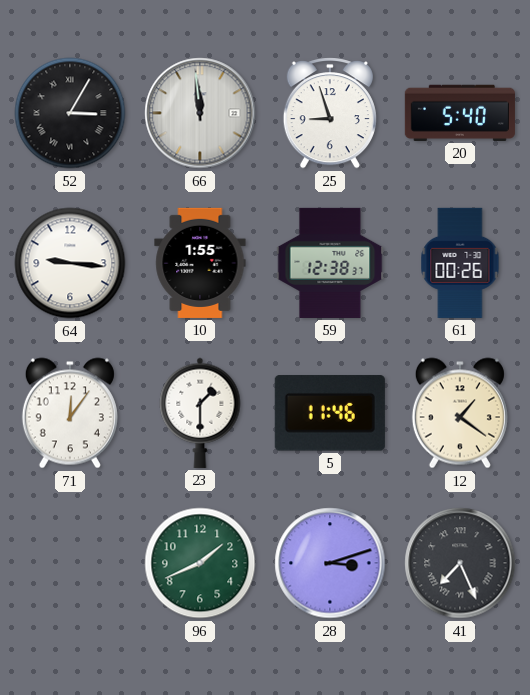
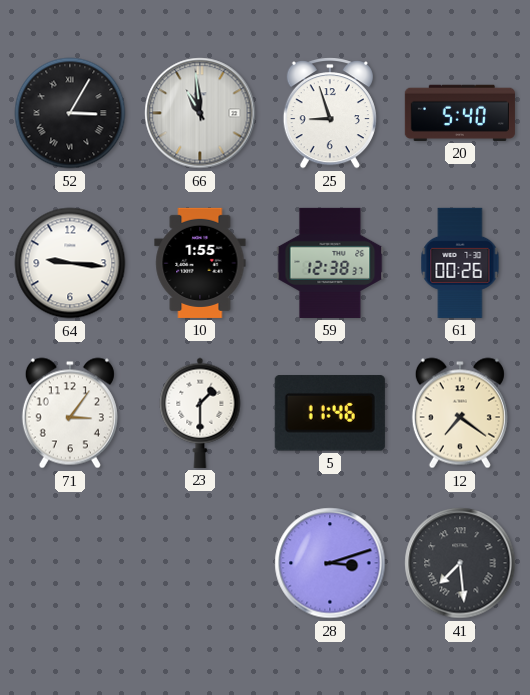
66: 11:59 -> 10:59 (200, 113)
71: 12:06 -> 3:06 (70, 413)
12: 1:21 -> 7:21 (460, 413)
96: 1:41 -> none (200, 563)
41: 7:26 -> 7:29 (460, 563)
